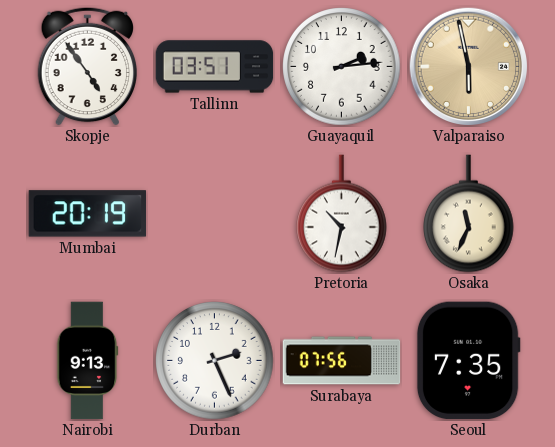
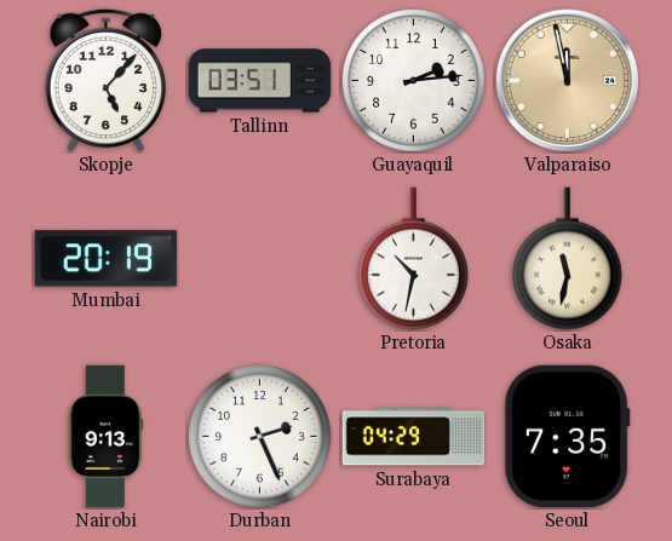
Skopje: 4:54 -> 5:07 (107, 80)
Valparaiso: 5:58 -> 11:58 (567, 80)
Osaka: 11:34 -> 11:32 (568, 259)
Surabaya: 07:56 -> 04:29 (414, 437)
